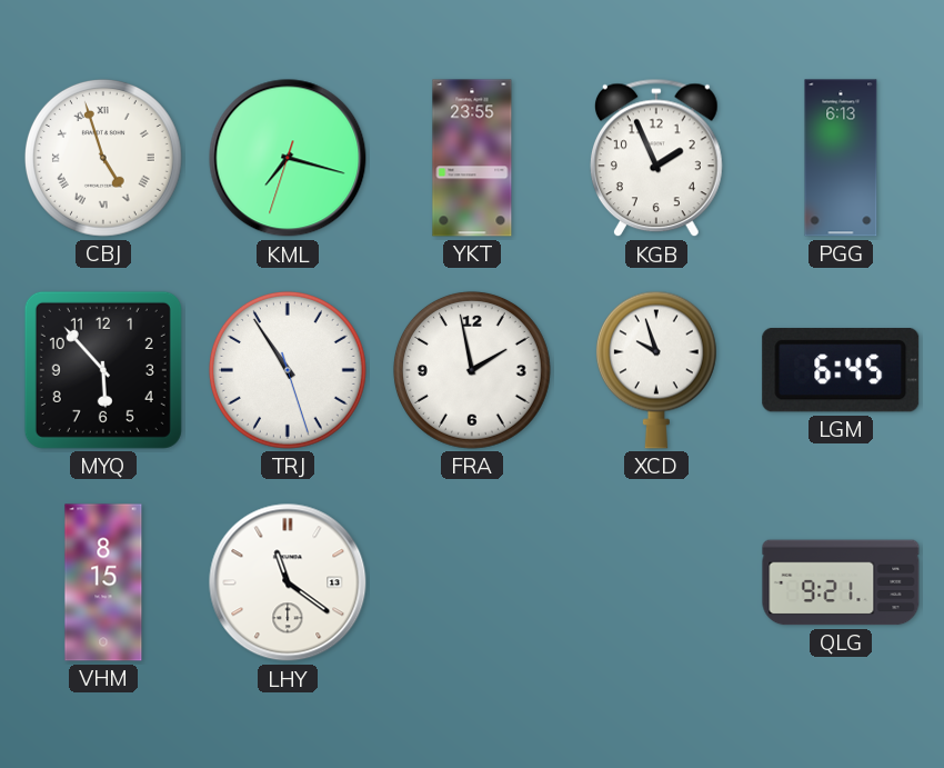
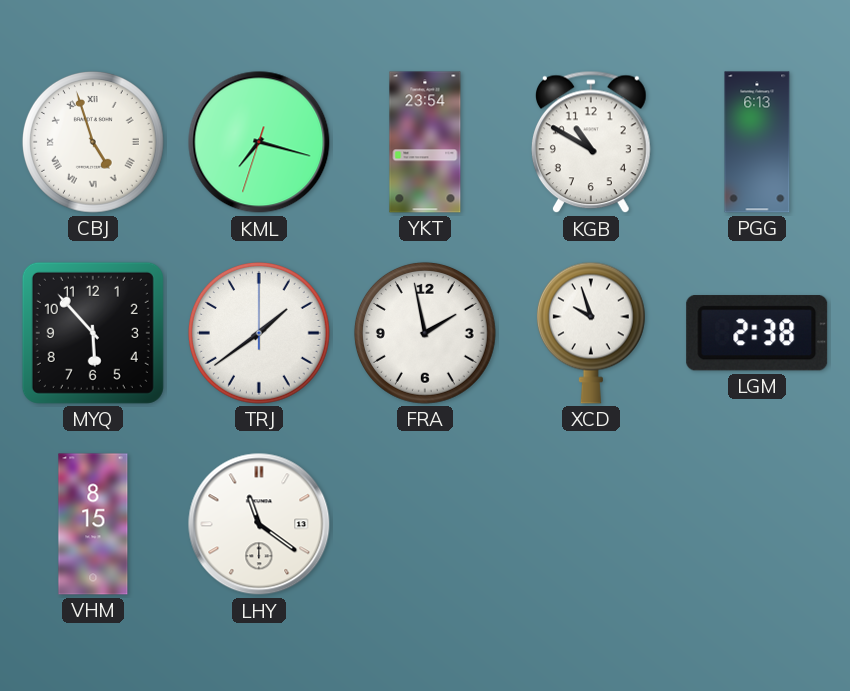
YKT: 23:55 -> 23:54 (425, 142)
KGB: 1:56 -> 10:50 (591, 142)
TRJ: 10:54 -> 1:39 (259, 333)
LGM: 6:45 -> 2:38 (757, 333)
QLG: 9:21 -> none (841, 582)
